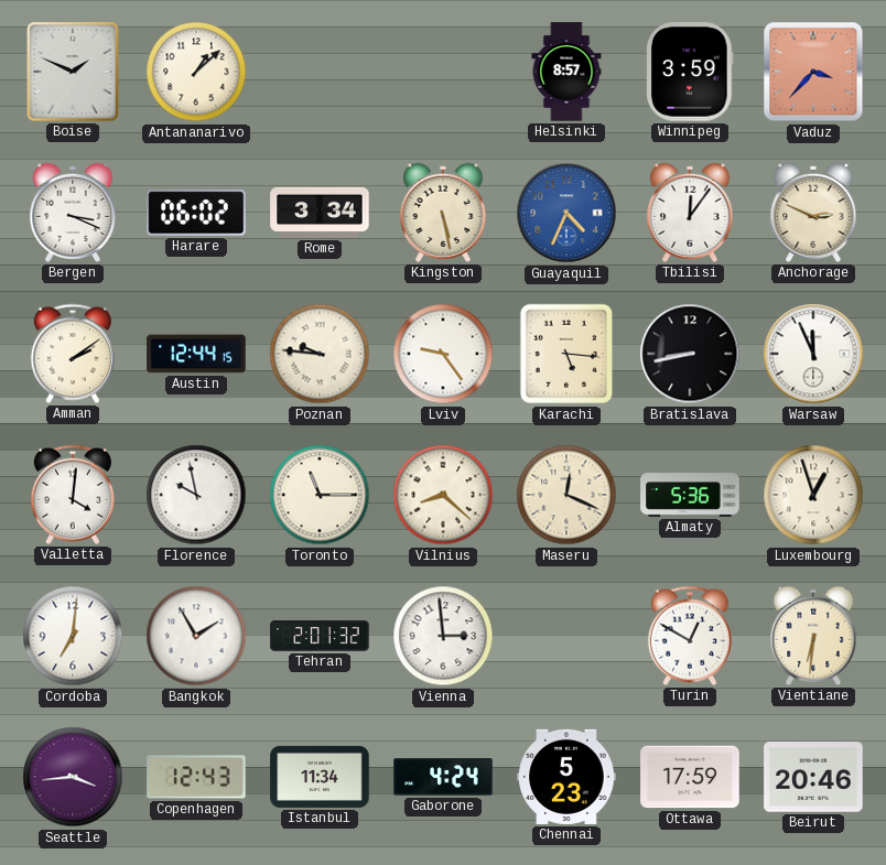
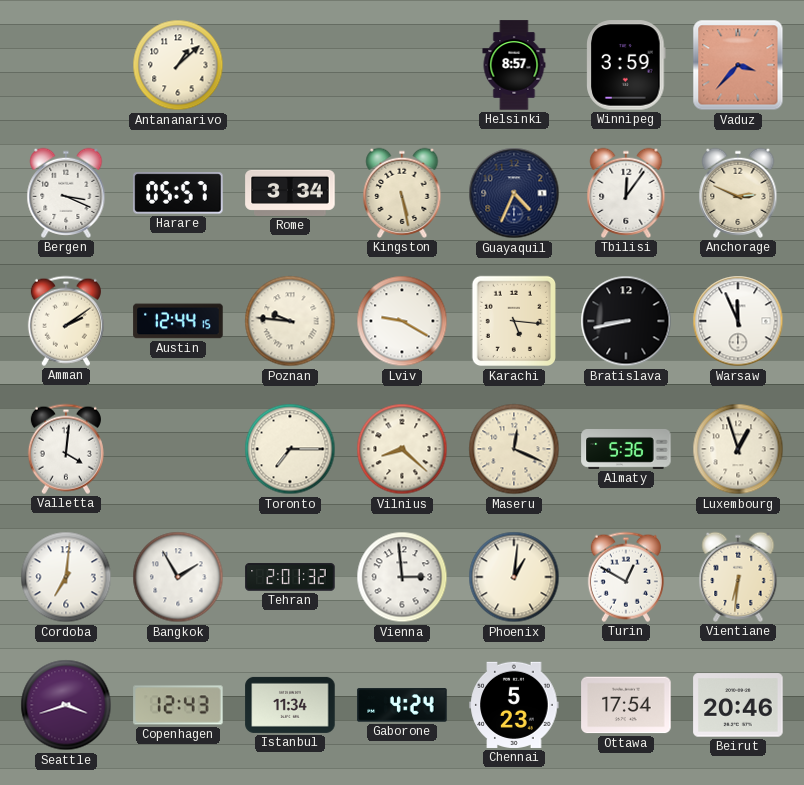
Boise: 1:49 -> none (73, 72)
Harare: 06:02 -> 05:57 (178, 193)
Guayaquil dial: blue -> navy (514, 193)
Lviv: 9:24 -> 9:20 (402, 321)
Florence: 9:58 -> none (196, 495)
Toronto: 11:15 -> 7:15 (290, 449)
Phoenix: none -> 1:01 (514, 577)
Seattle: 3:44 -> 3:42 (66, 705)
Ottawa: 17:59 -> 17:54 (626, 705)
